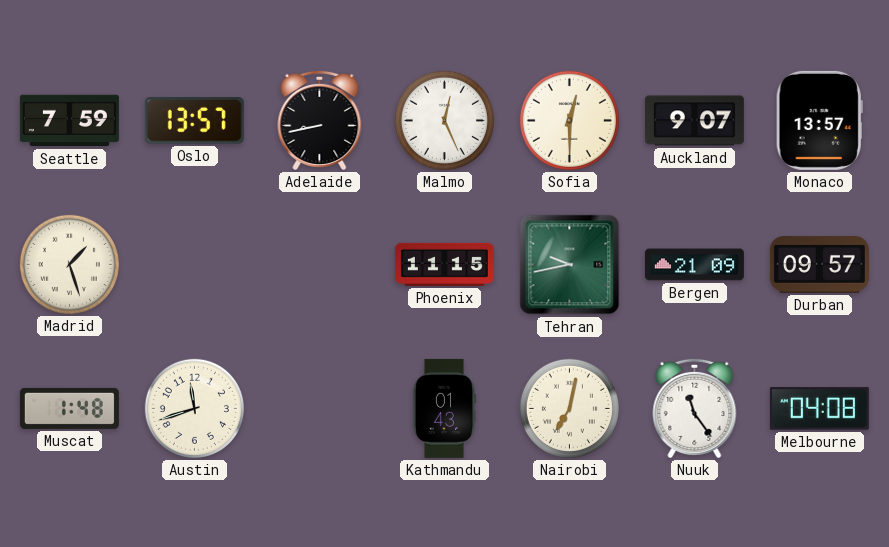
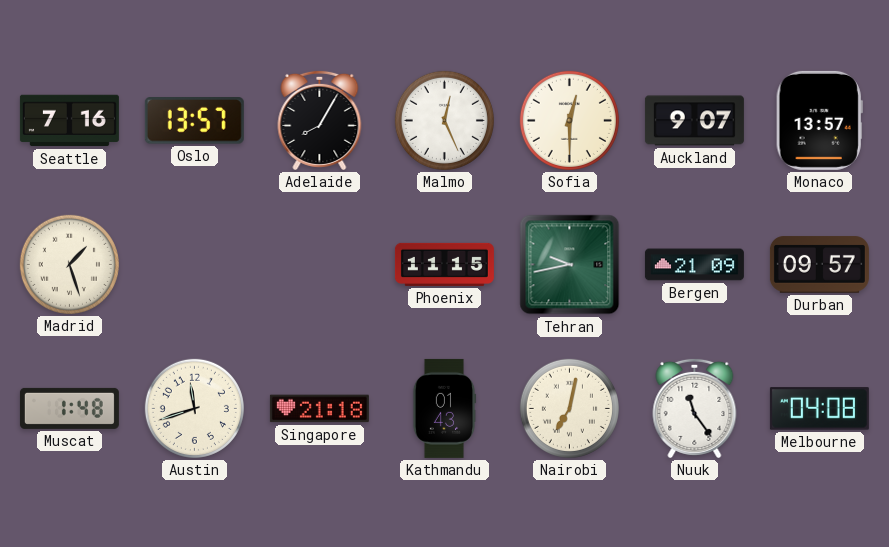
Seattle: 7:59 -> 7:16 (69, 121)
Adelaide: 8:43 -> 8:05 (320, 120)
Singapore: none -> 21:18 (319, 409)
